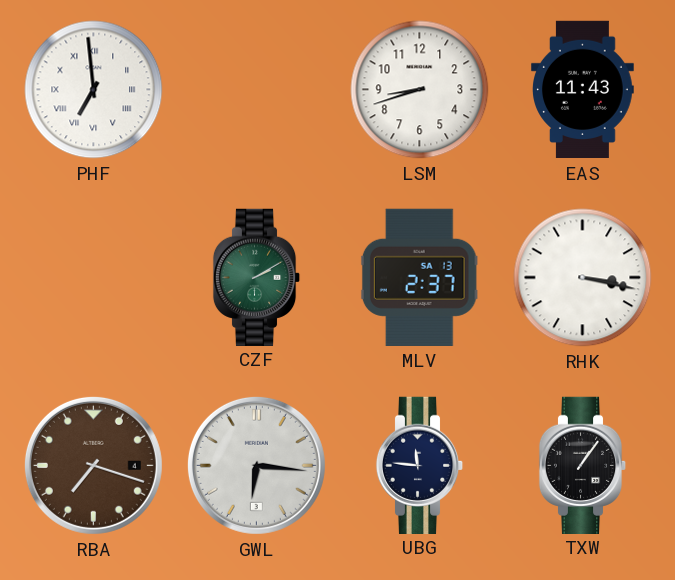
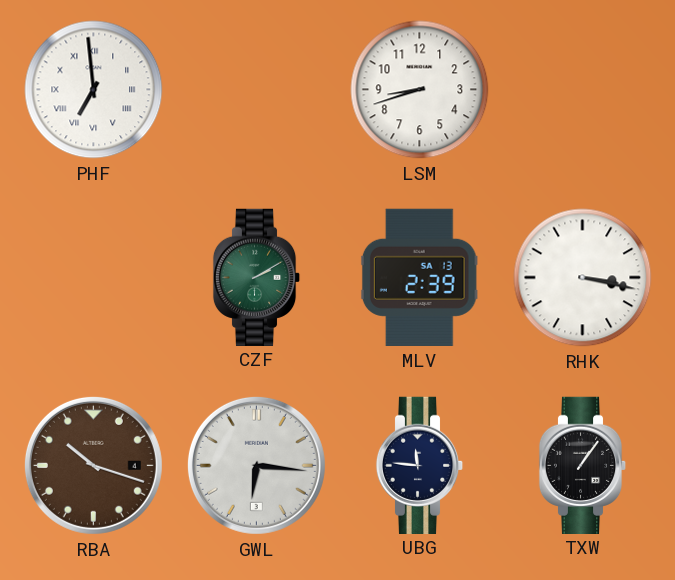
EAS: 11:43 -> none (583, 90)
MLV: 2:37 -> 2:39 (419, 277)
RBA: 7:18 -> 10:18 (93, 465)
